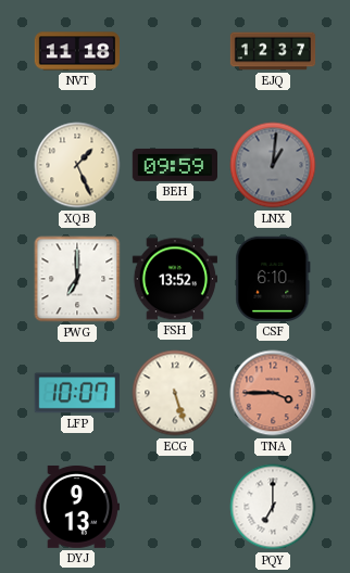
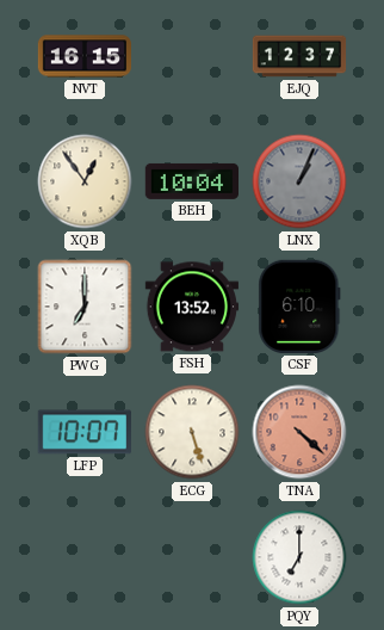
NVT: 11:18 -> 16:15 (85, 56)
XQB: 1:26 -> 12:54 (85, 181)
BEH: 09:59 -> 10:04 (191, 181)
LNX: 1:01 -> 1:04 (299, 181)
TNA: 3:45 -> 4:22 (299, 432)
DYJ: 9:13 -> none (77, 507)
